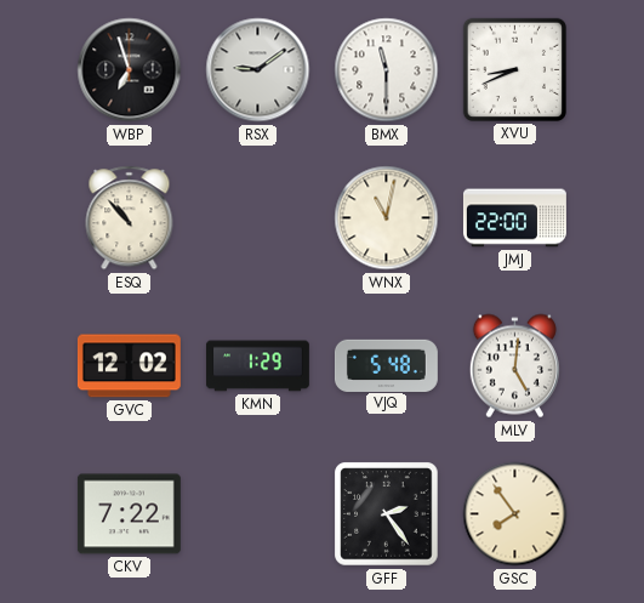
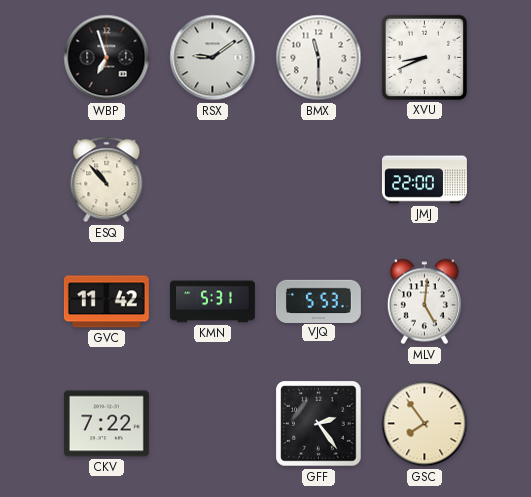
WNX: 11:02 -> none (387, 218)
GVC: 12:02 -> 11:42 (106, 302)
KMN: 1:29 -> 5:31 (212, 302)
VJQ: 5:48 -> 5:53 (318, 301)
